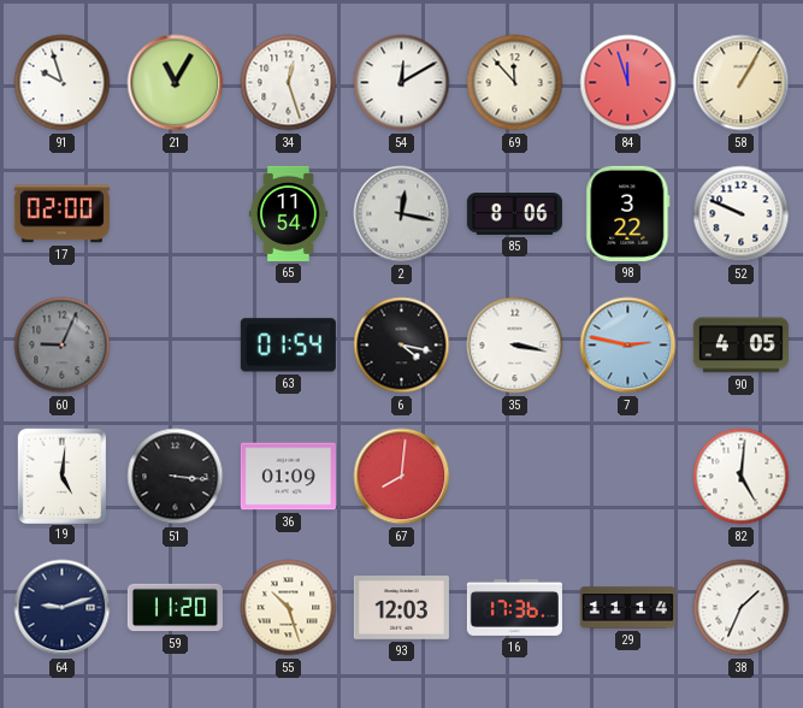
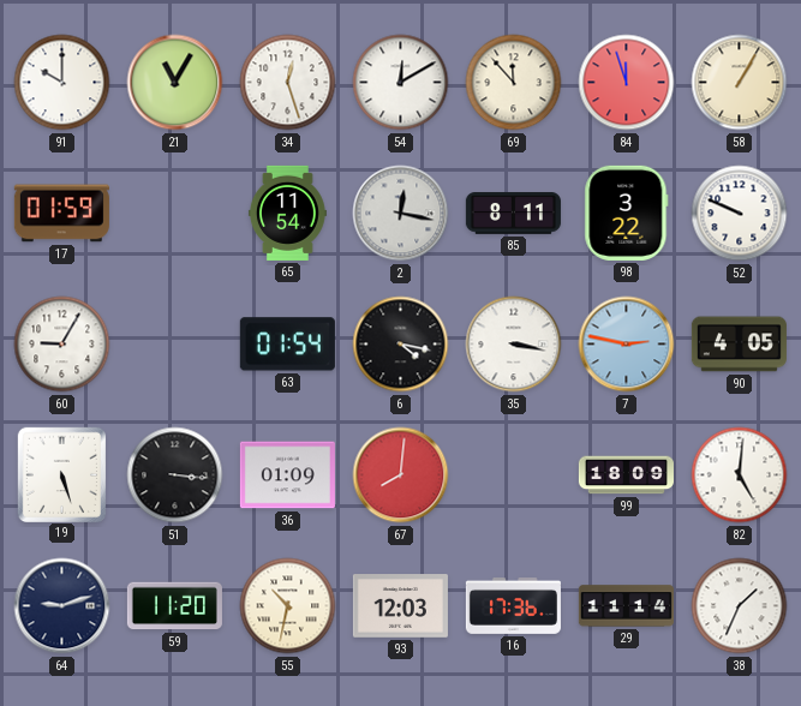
91: 9:57 -> 10:00 (62, 83)
17: 02:00 -> 01:59 (61, 214)
85: 8:06 -> 8:11 (513, 214)
60: 9:04 -> 9:05 (62, 345)
60 dial: grey -> white (62, 345)
19: 5:01 -> 5:27 (61, 474)
99: none -> 18:09 (626, 475)
55: 10:27 -> 10:32 (288, 606)
